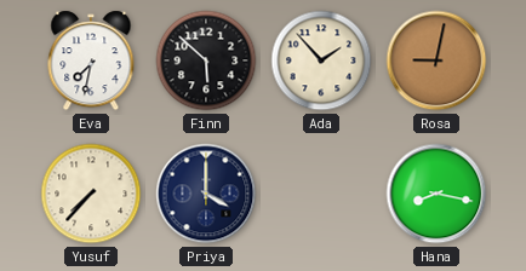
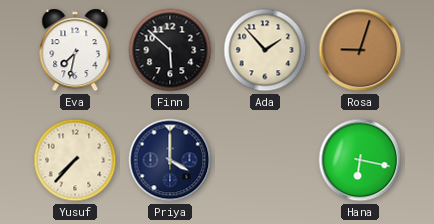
Rosa: 9:02 -> 9:03 (360, 50)
Hana: 8:17 -> 6:17 (360, 160)
